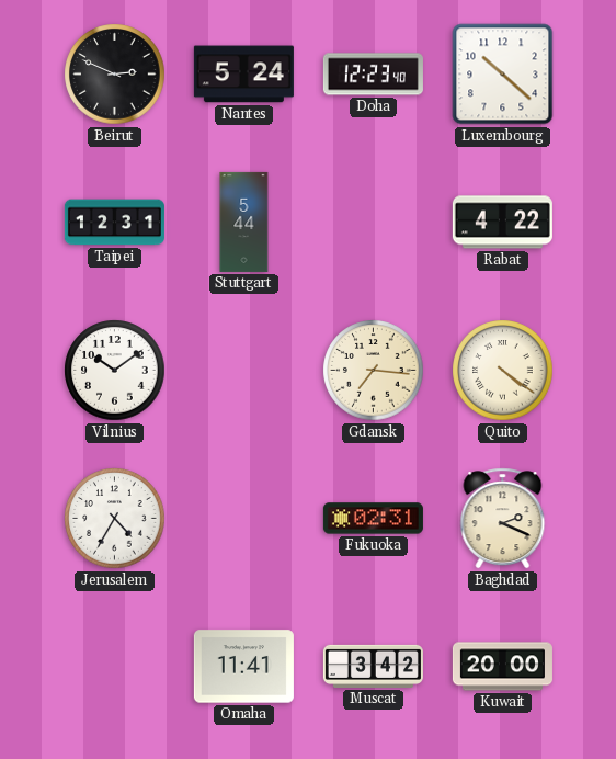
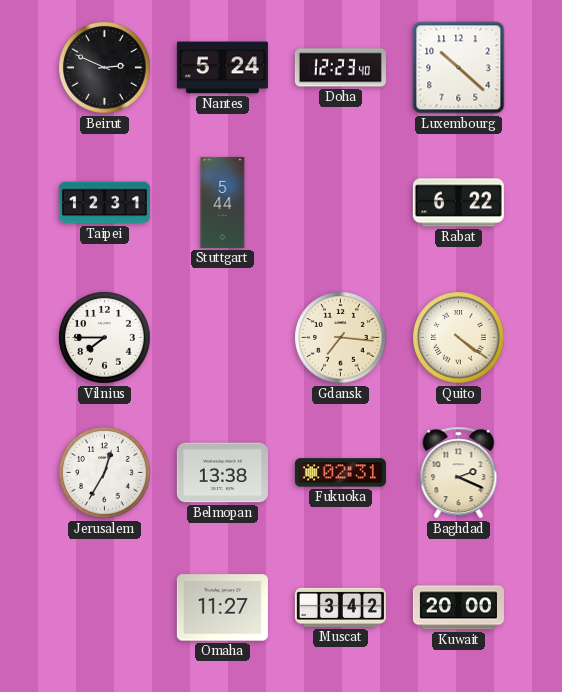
Rabat: 4:22 -> 6:22 (458, 203)
Vilnius: 10:09 -> 7:45 (105, 338)
Jerusalem: 4:35 -> 12:35 (105, 473)
Belmopan: none -> 13:38 (222, 473)
Omaha: 11:41 -> 11:27 (222, 608)
